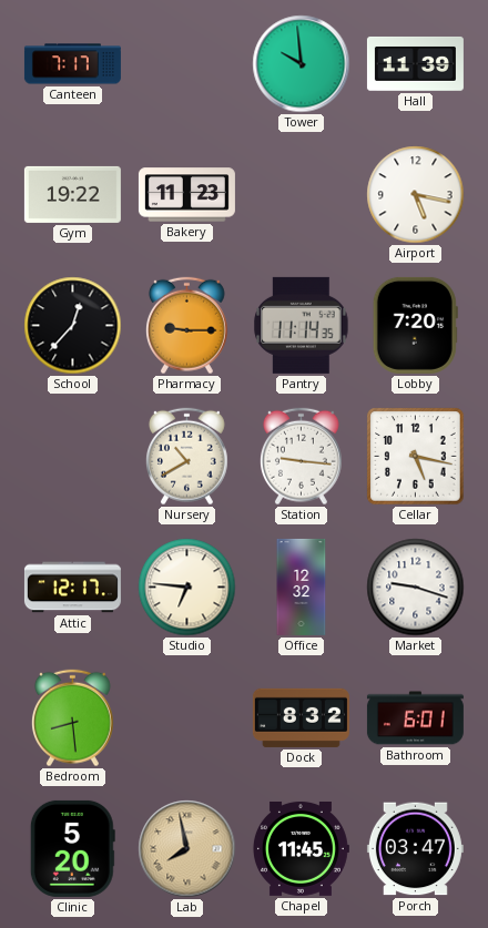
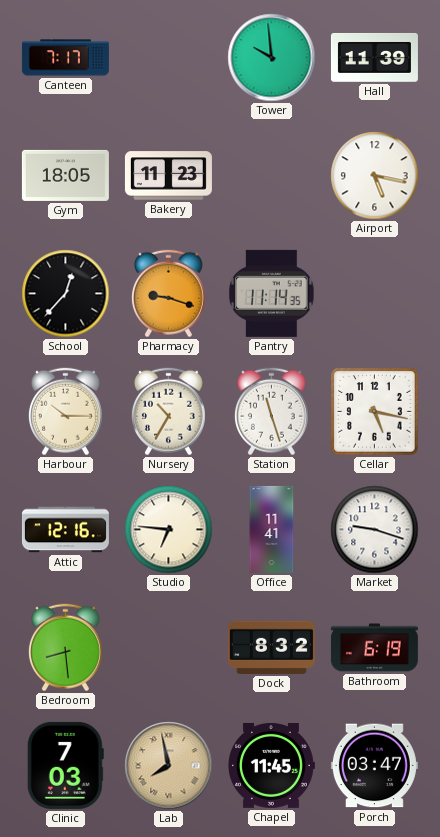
Gym: 19:22 -> 18:05 (65, 175)
Pharmacy: 9:15 -> 9:18 (168, 294)
Lobby: 7:20 -> none (415, 325)
Harbour: none -> 10:15 (65, 412)
Nursery: 10:40 -> 10:35 (168, 412)
Station: 9:16 -> 11:27 (271, 412)
Attic: 12:17 -> 12:16 (65, 530)
Office: 12:32 -> 11:41 (272, 529)
Bathroom: 6:01 -> 6:19 (374, 648)
Clinic: 5:20 -> 7:03 (65, 765)
